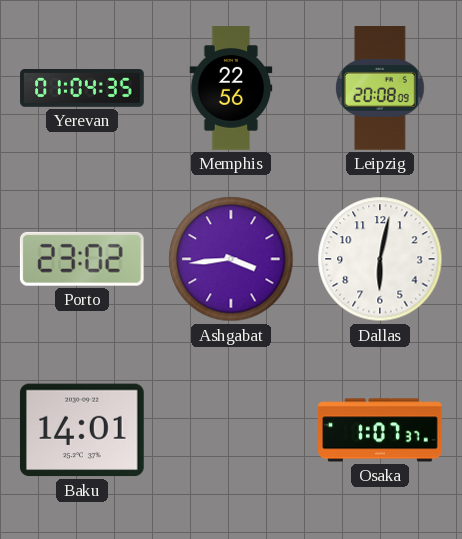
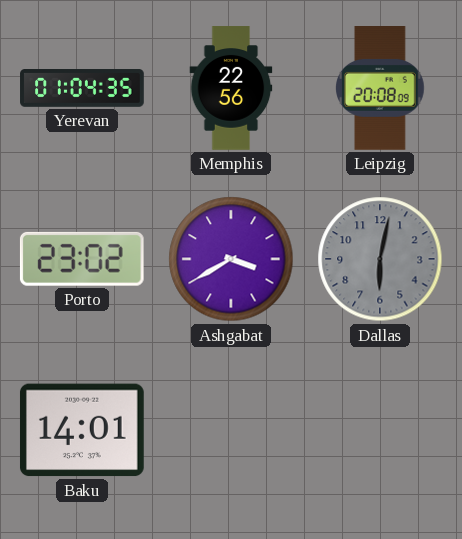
Ashgabat: 3:44 -> 3:40 (231, 259)
Dallas dial: white -> grey (380, 259)
Osaka: 1:07 -> none (380, 430)
